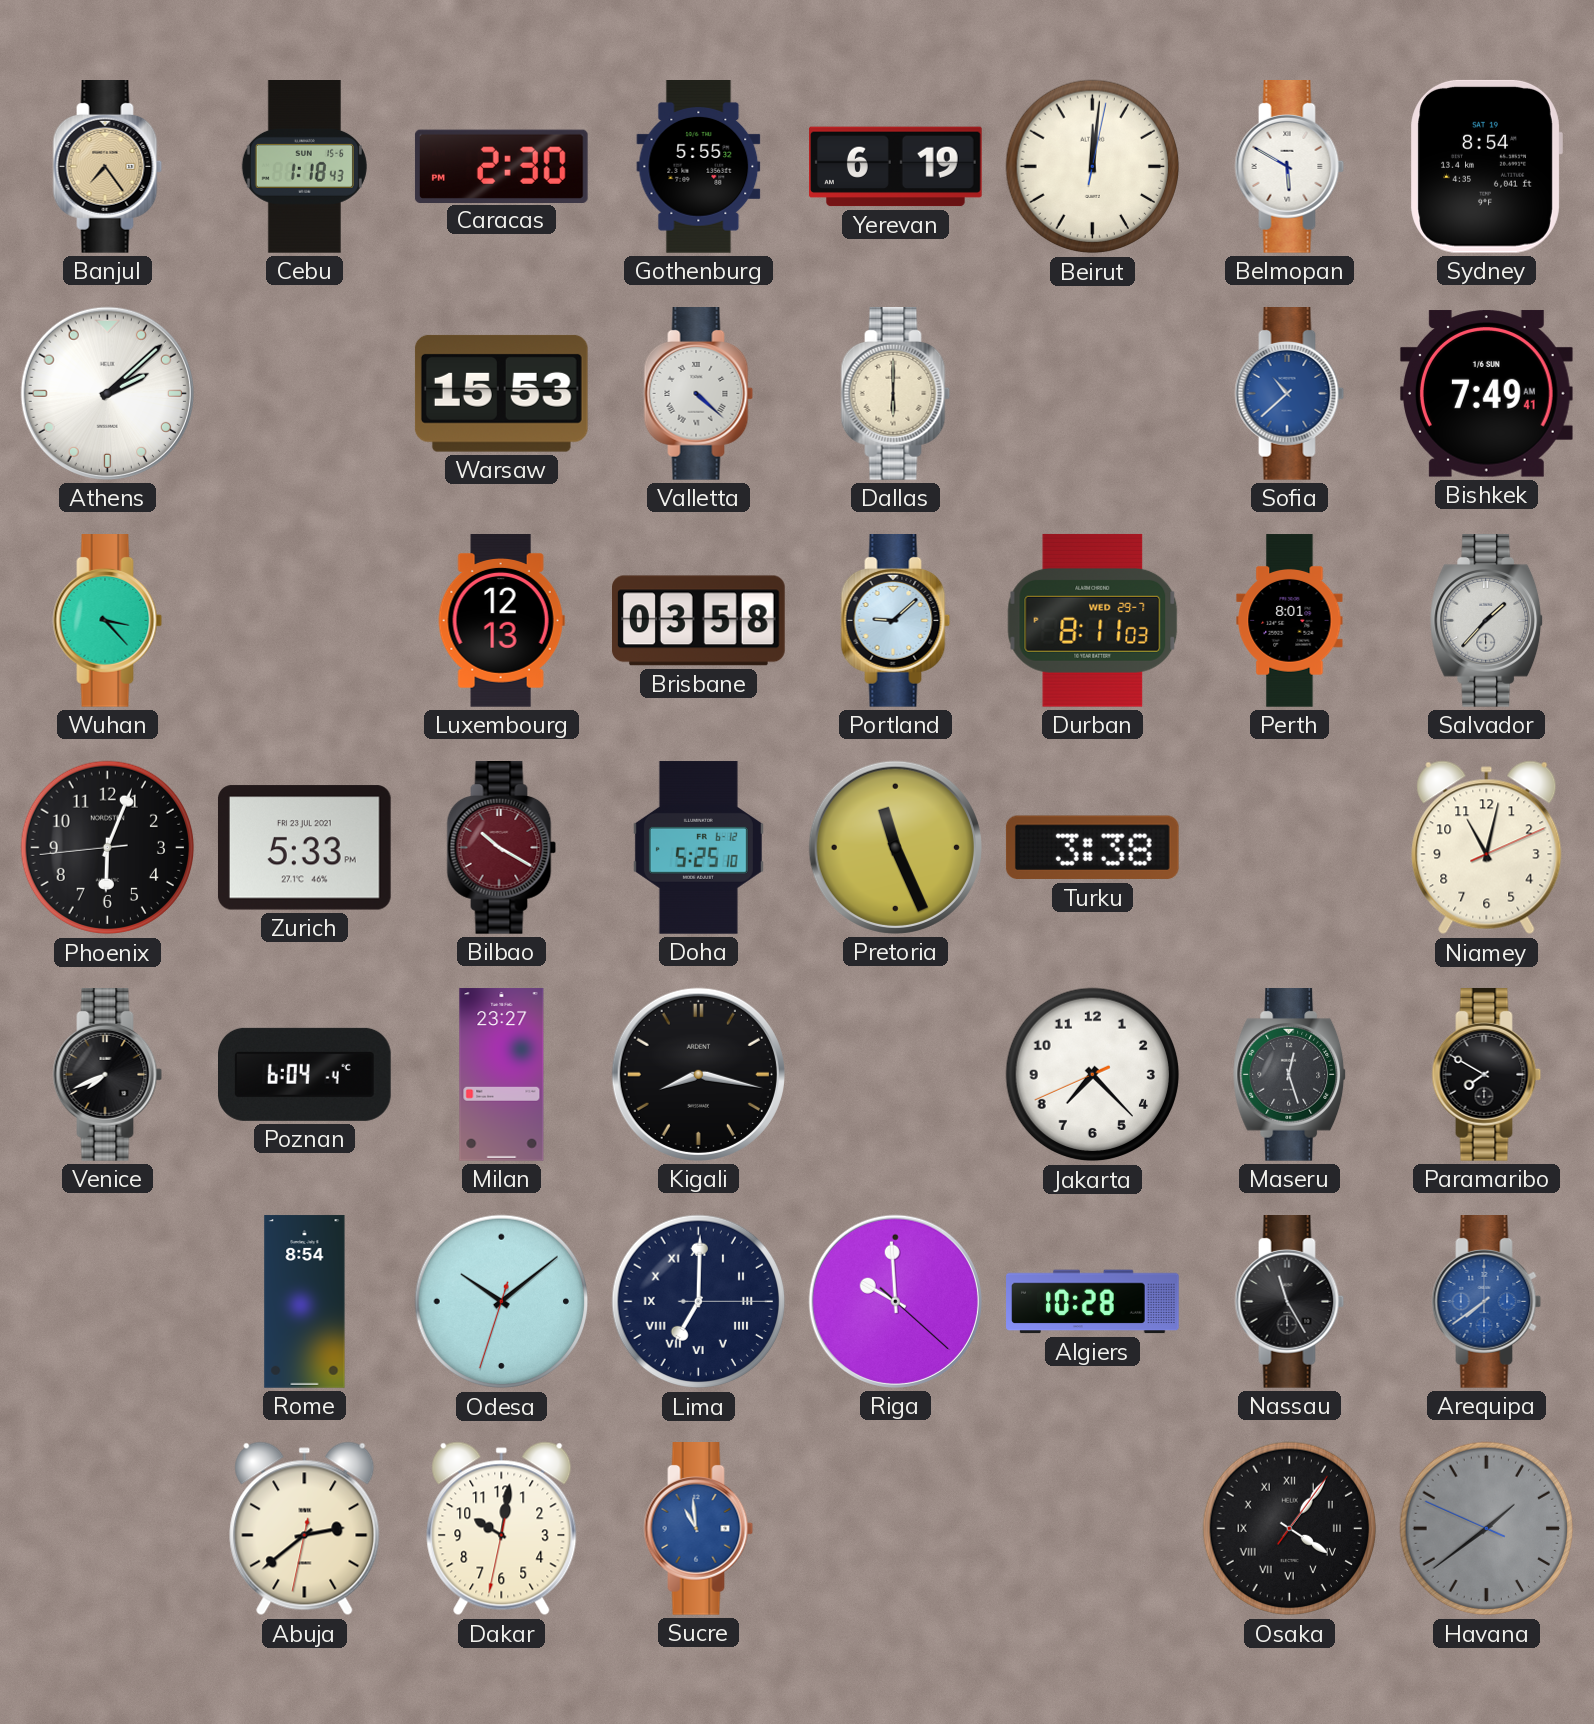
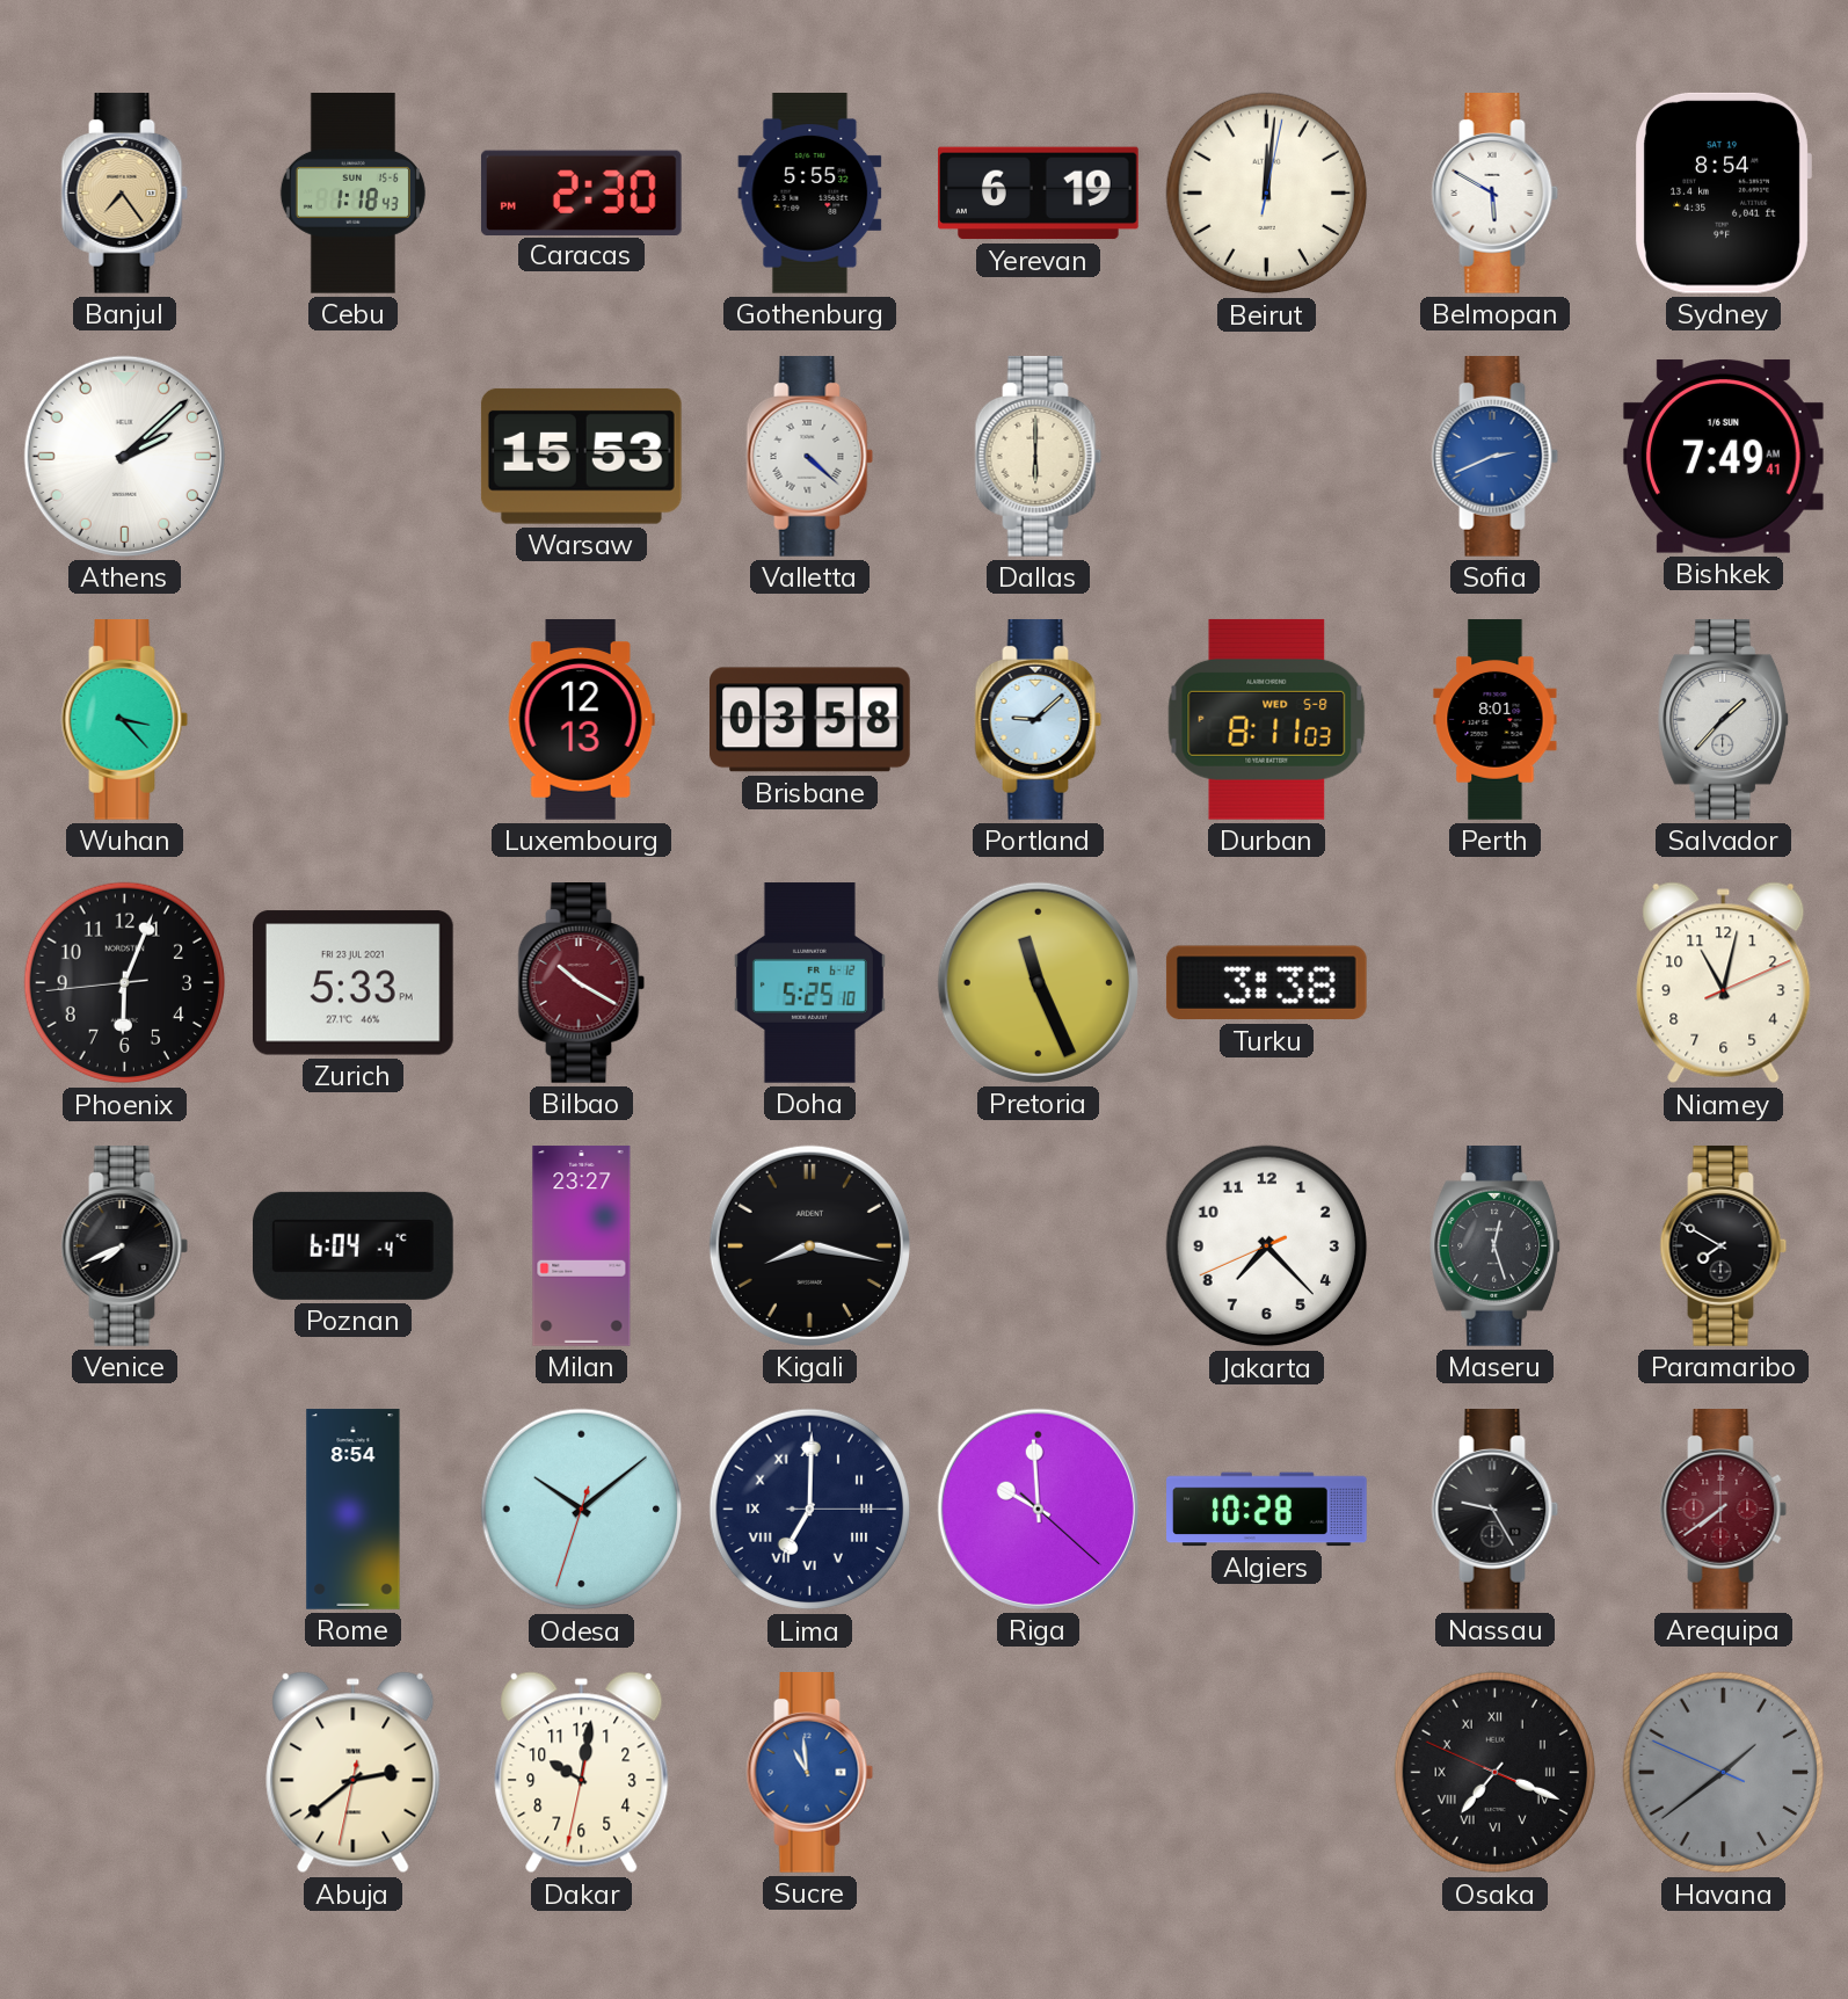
Sofia: 10:38 -> 2:41 (1496, 457)
Durban date: WED 29-7 -> WED 5-8 (1267, 719)
Nassau: 11:25 -> 9:25 (1496, 1510)
Arequipa dial: blue -> burgundy (1724, 1510)
Osaka: 4:06 -> 7:18 (1496, 1773)
